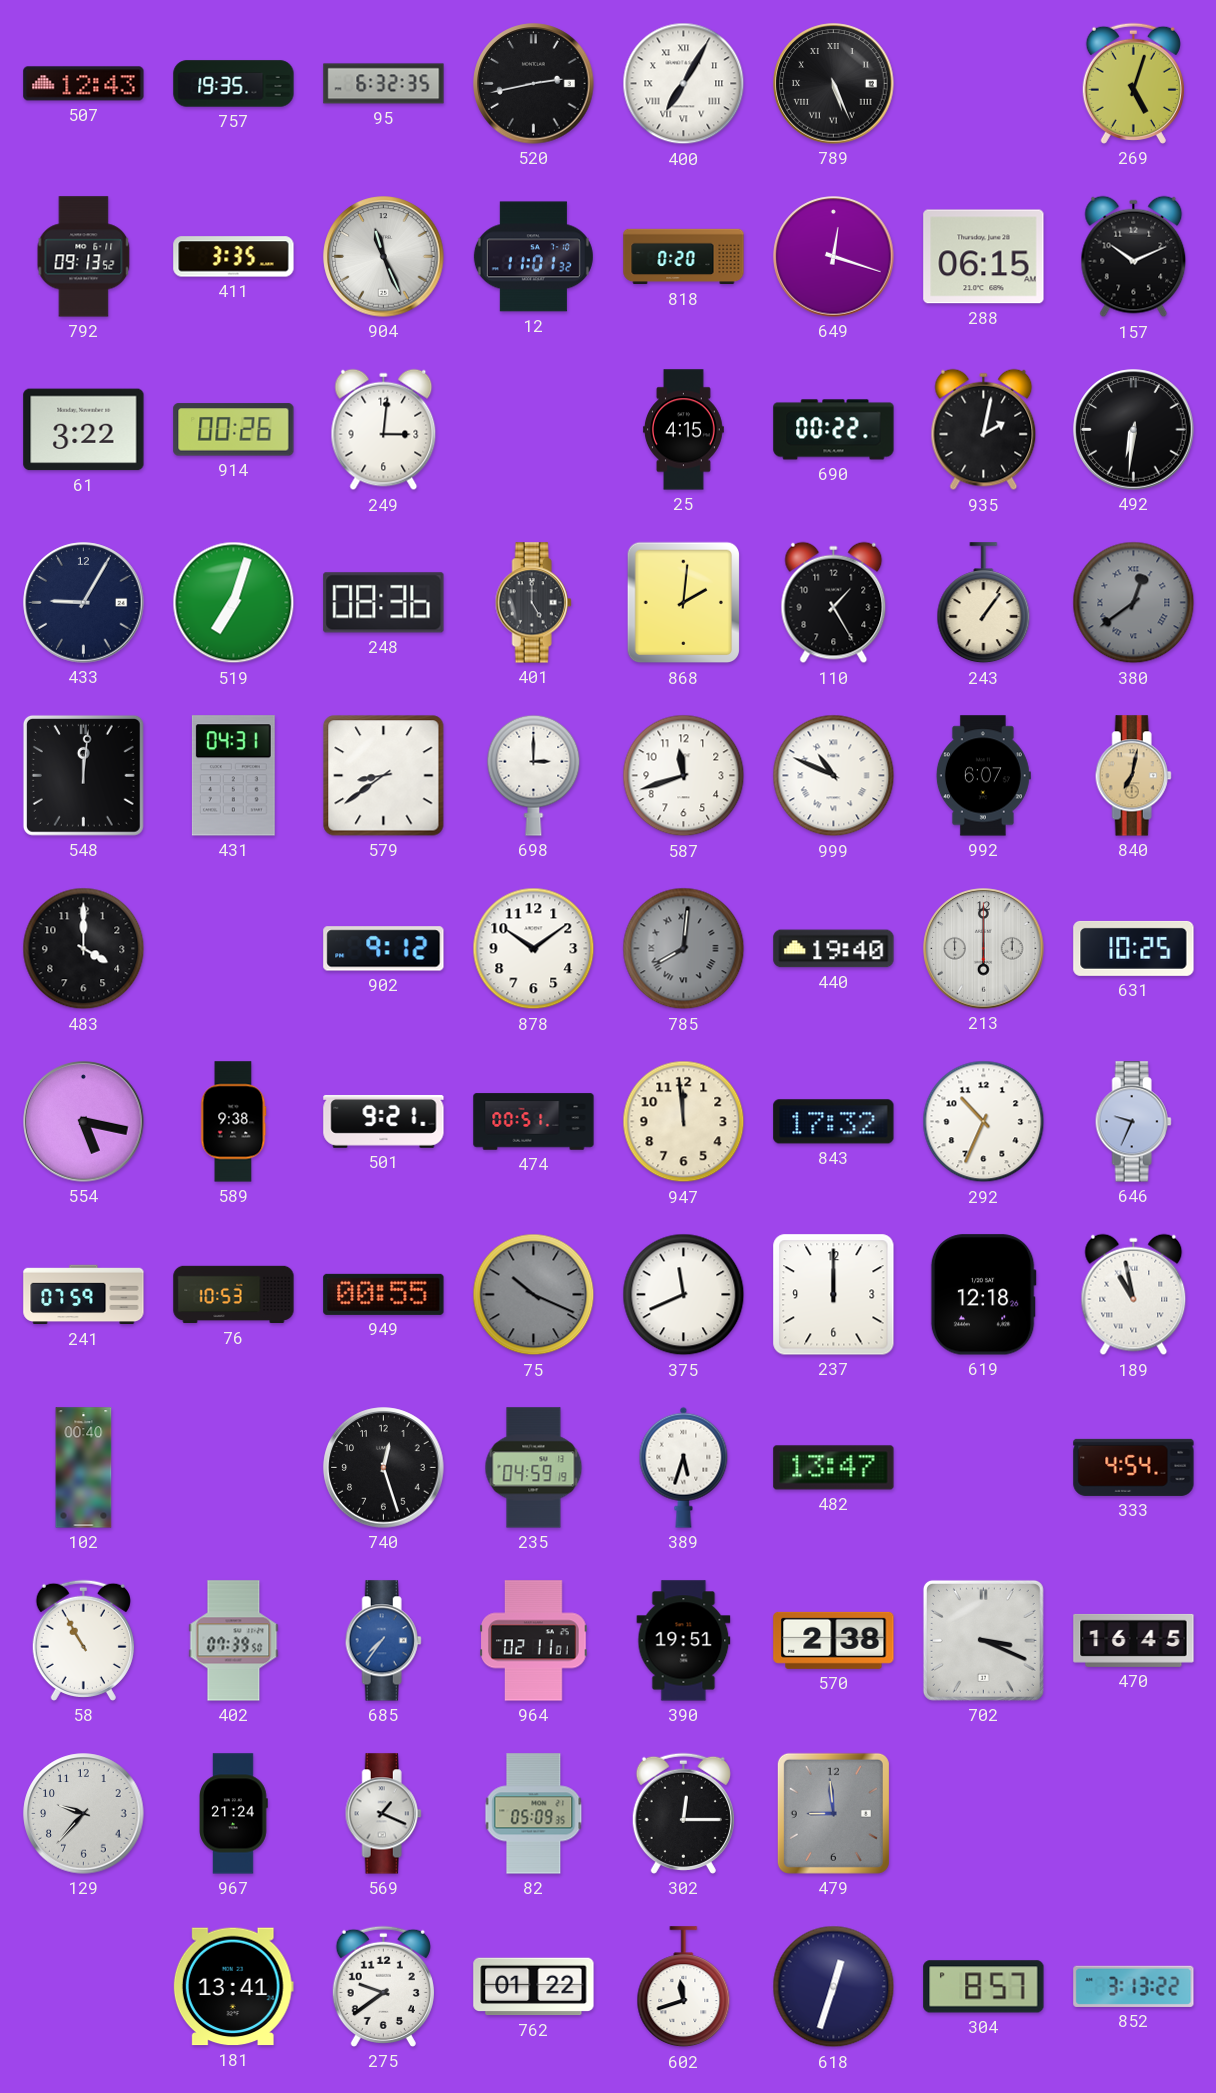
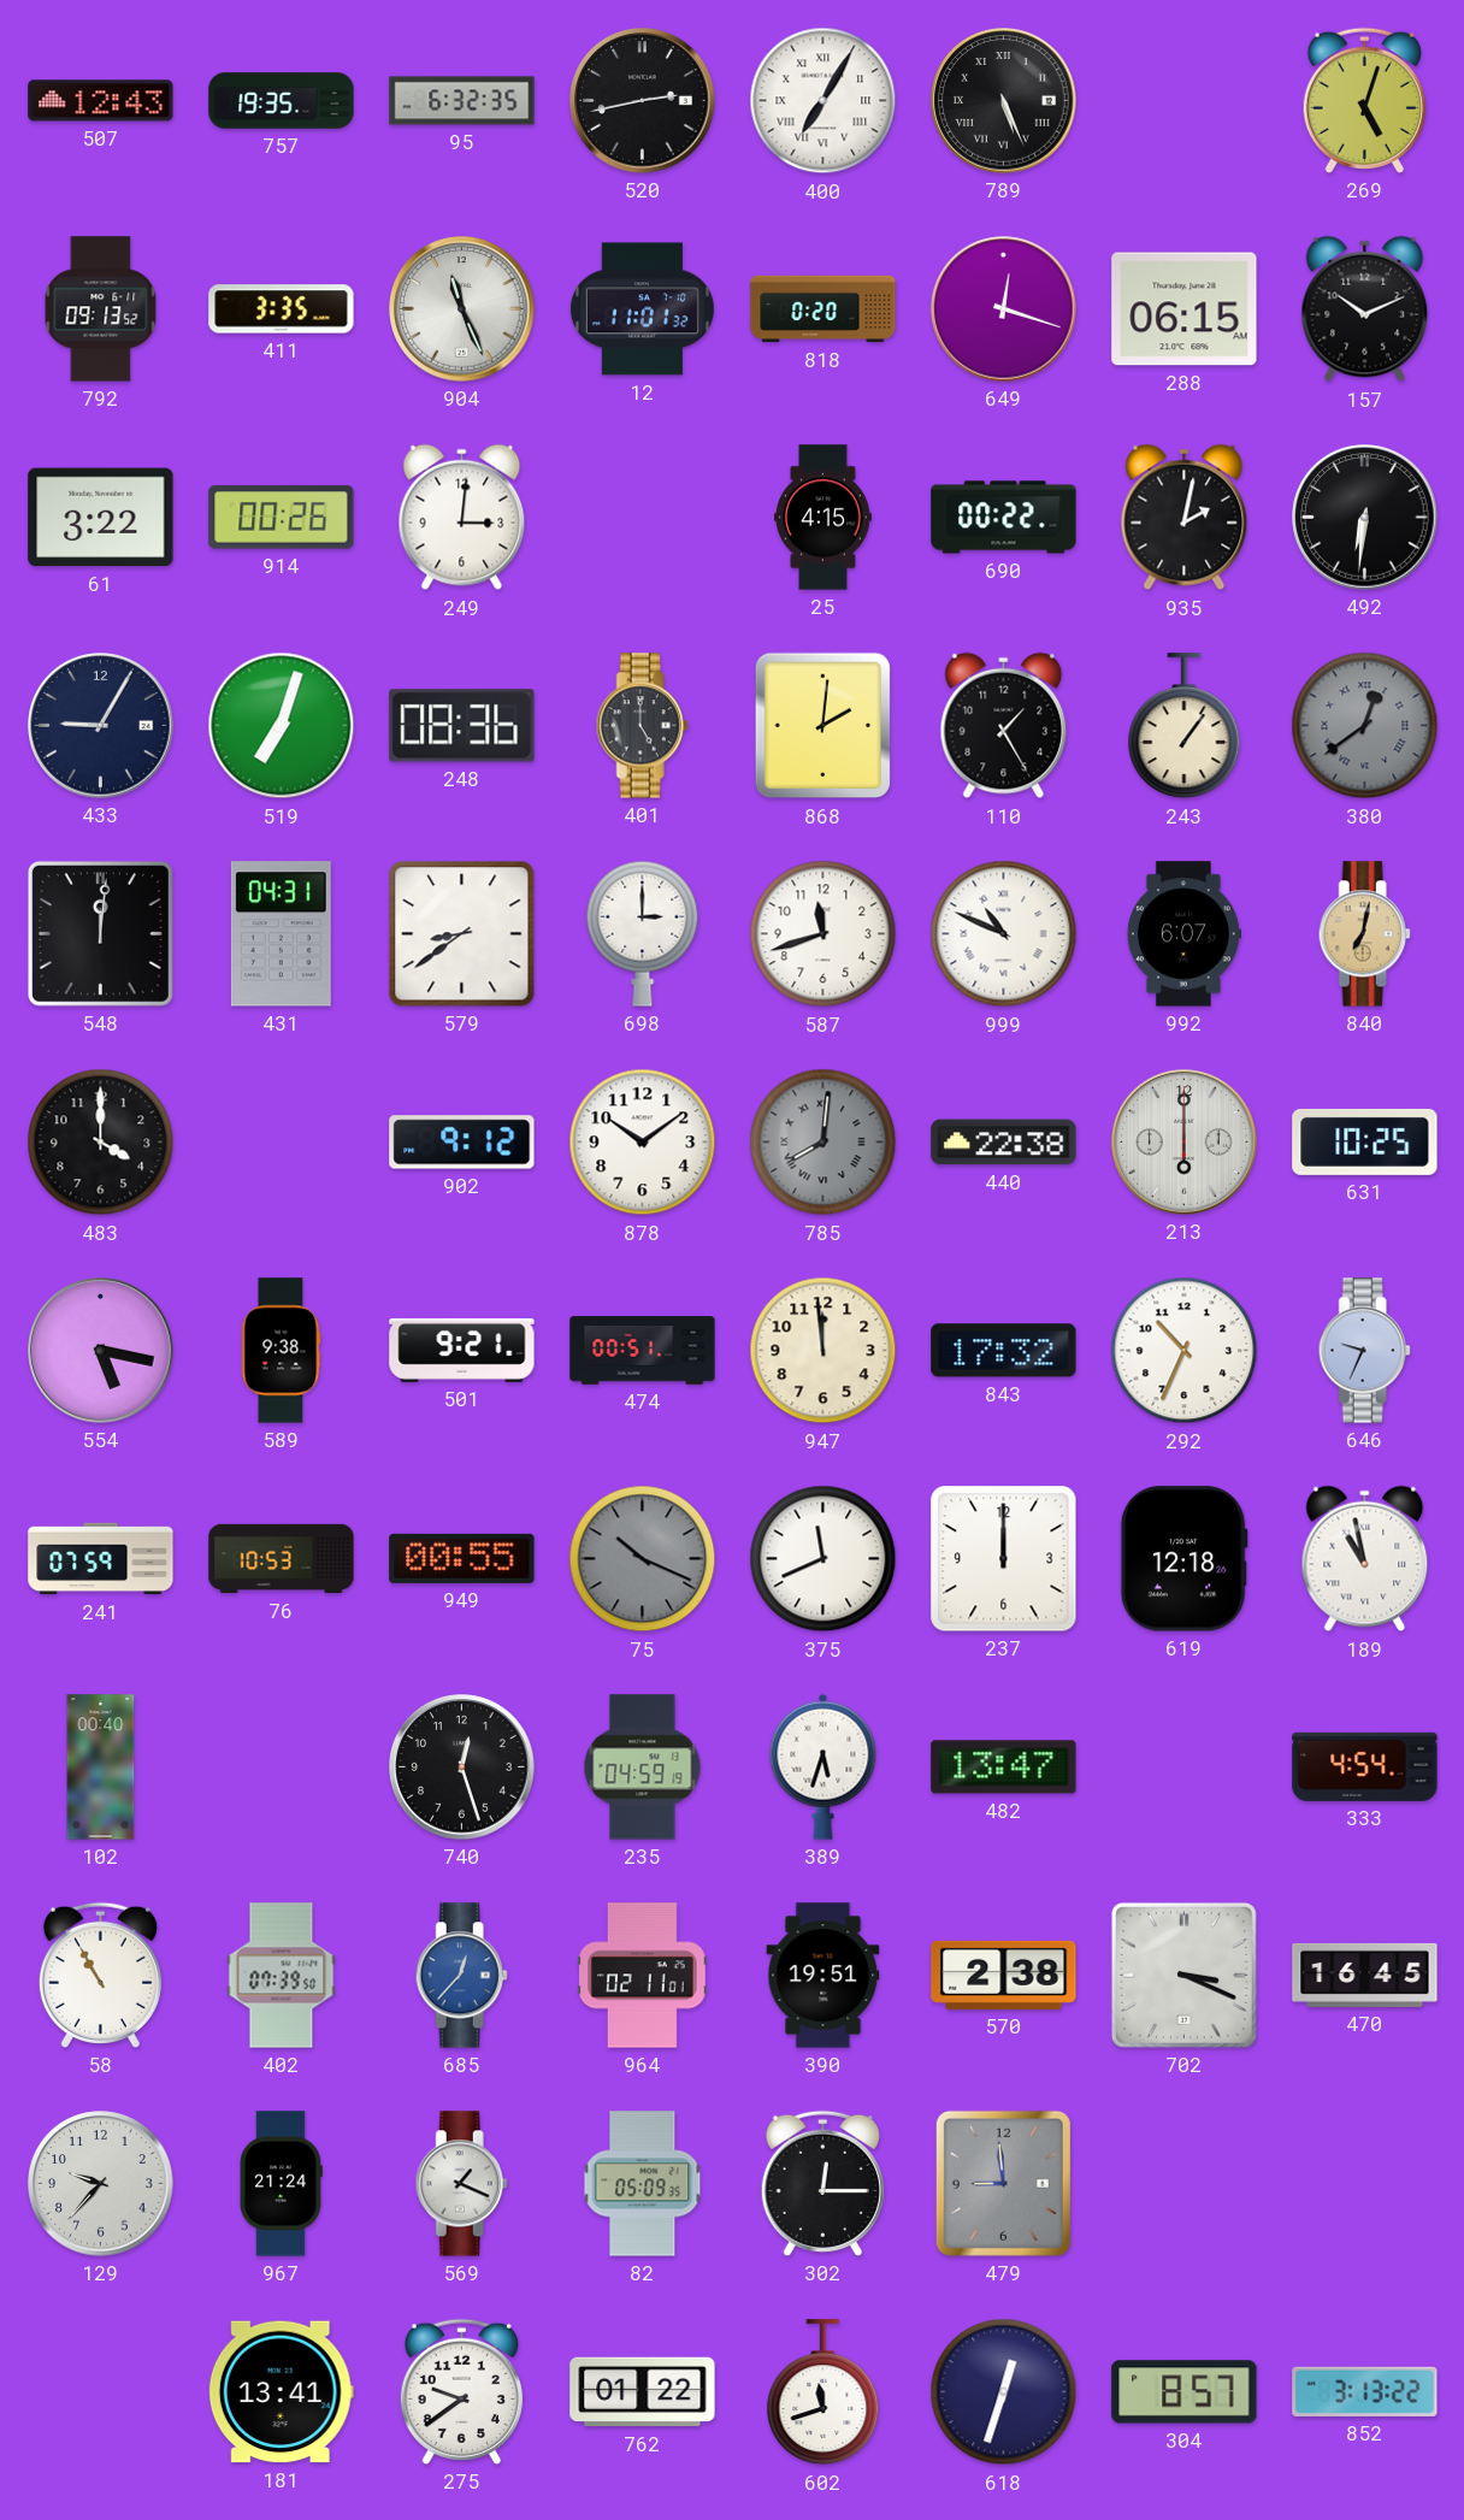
440: 19:40 -> 22:38 (1004, 1143)
685: 7:36 -> 12:37 (461, 1976)
